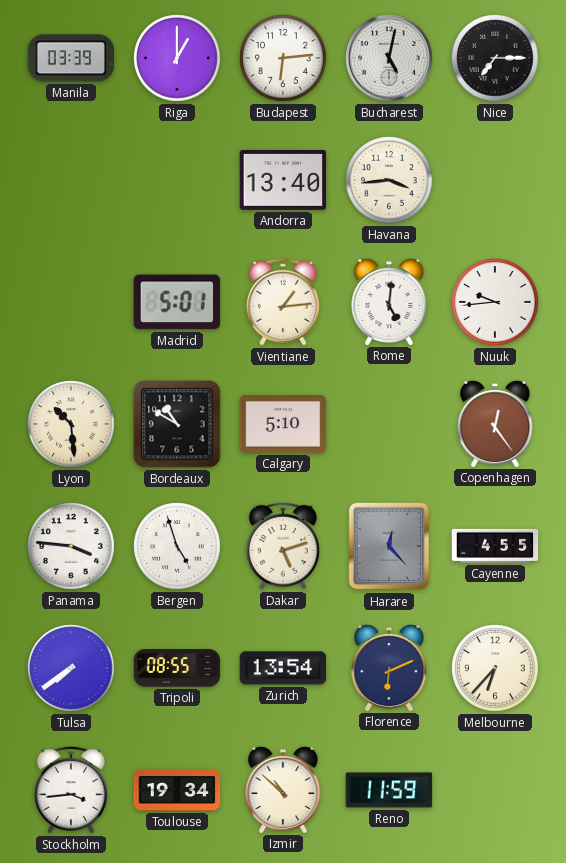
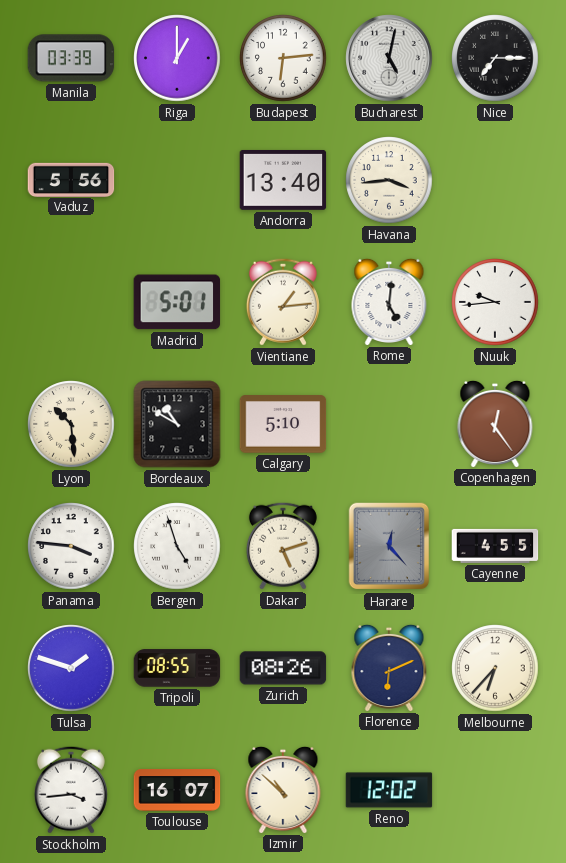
Vaduz: none -> 5:56 (71, 179)
Tulsa: 7:39 -> 1:48 (71, 668)
Zurich: 13:54 -> 08:26 (283, 668)
Toulouse: 19:34 -> 16:07 (177, 790)
Reno: 11:59 -> 12:02 (389, 790)
